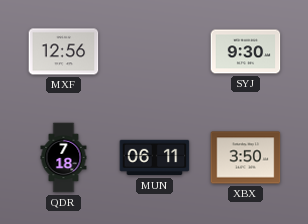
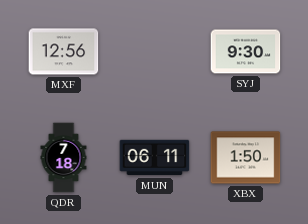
XBX: 3:50 -> 1:50 (246, 158)
